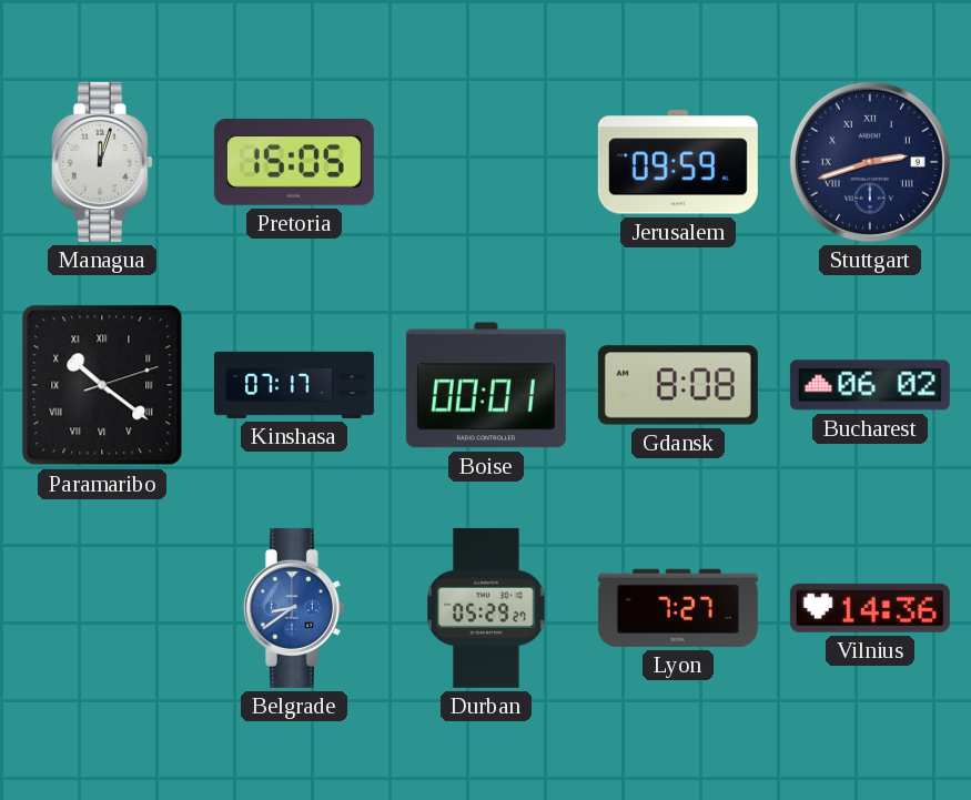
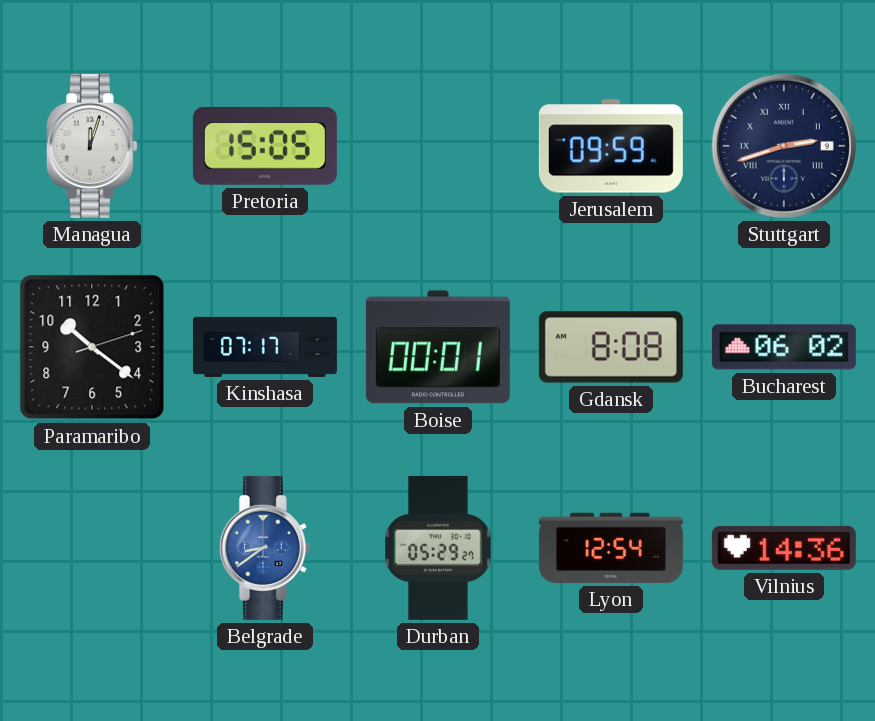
Paramaribo numerals: Roman -> Arabic (92, 347)
Lyon: 7:27 -> 12:54 (611, 548)
